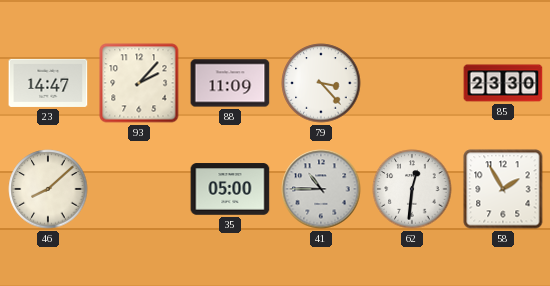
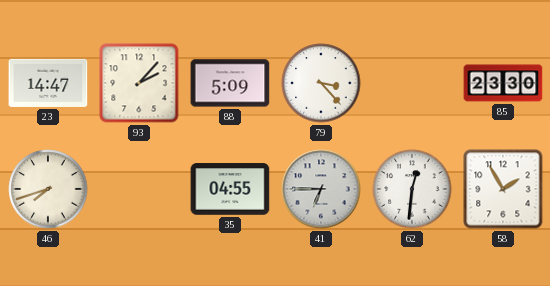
88: 11:09 -> 5:09 (230, 83)
46: 8:08 -> 7:42 (48, 189)
35: 05:00 -> 04:55 (230, 189)
41: 10:45 -> 6:45 (321, 189)
